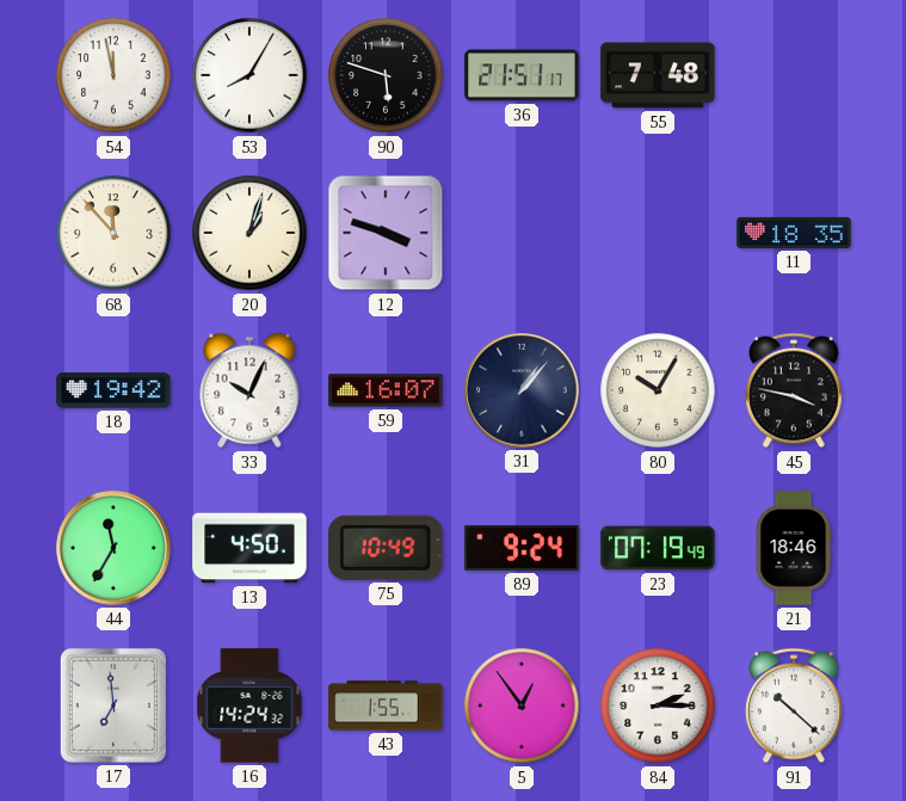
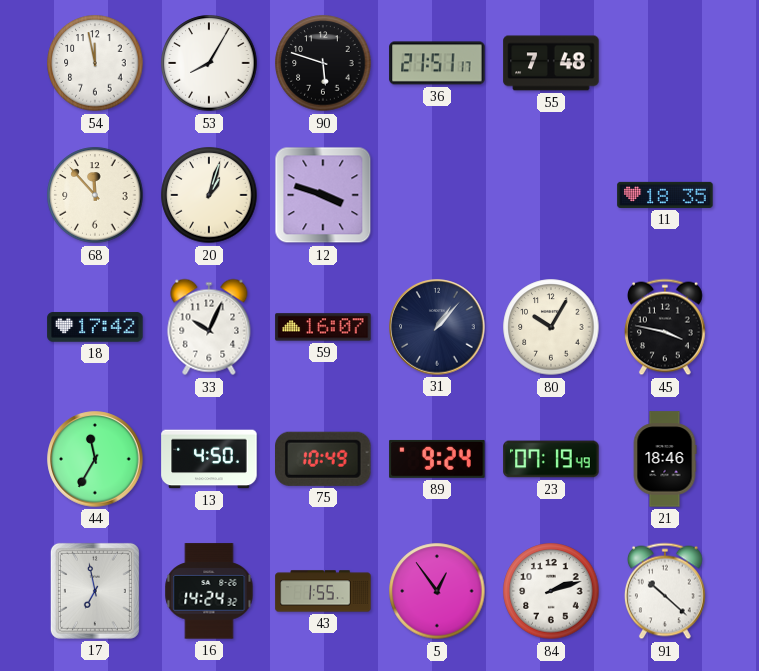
18: 19:42 -> 17:42 (95, 327)
17: 6:59 -> 6:58 (95, 591)
84: 2:15 -> 2:12 (551, 591)
